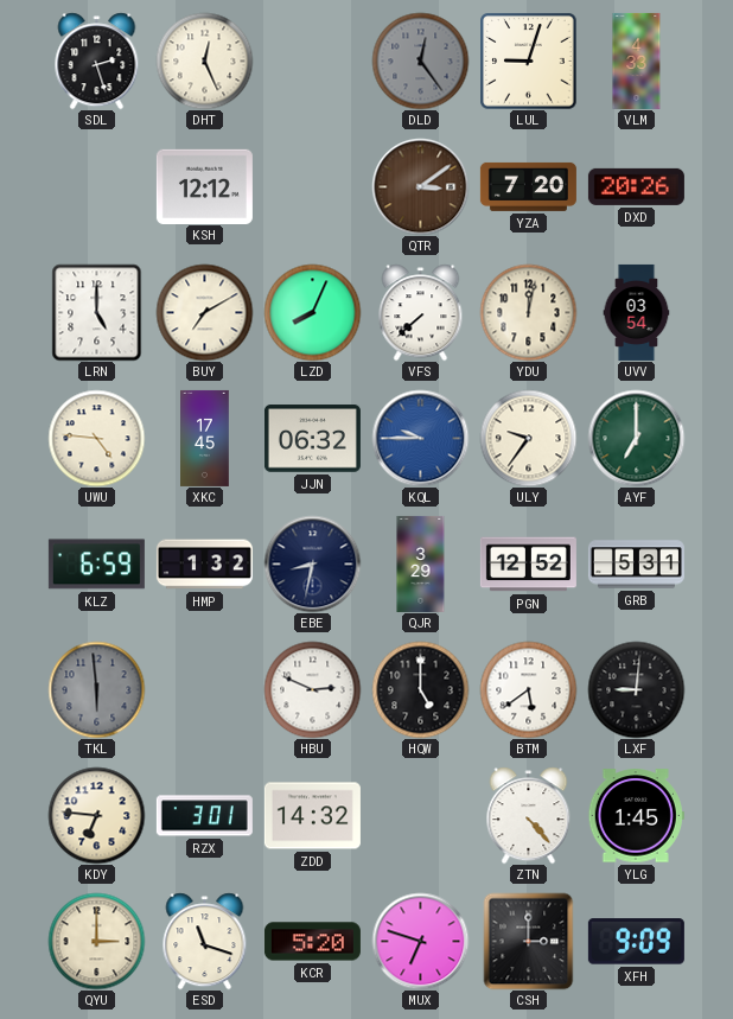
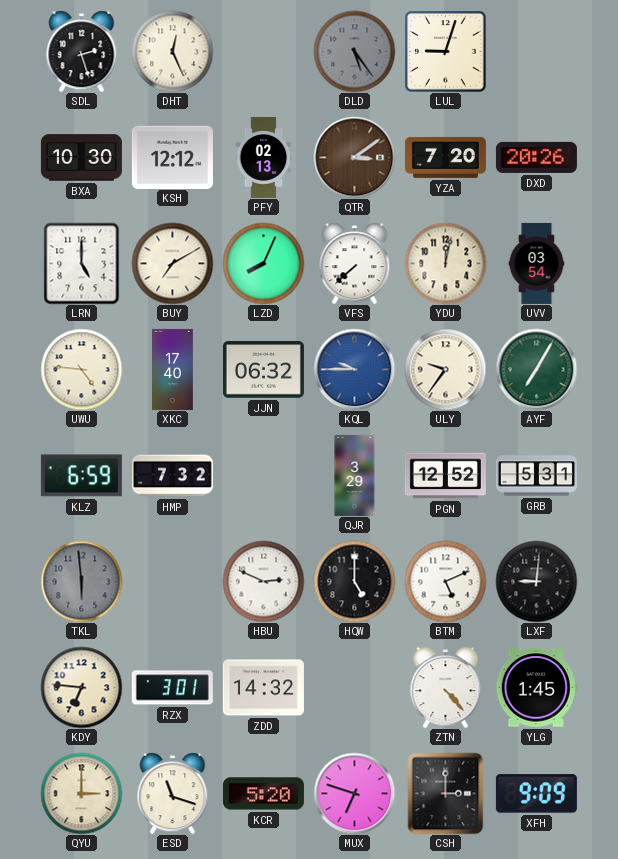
DLD: 12:24 -> 5:24 (354, 51)
VLM: 4:33 -> none (637, 60)
BXA: none -> 10:30 (81, 158)
PFY: none -> 02:13 (264, 157)
XKC: 17:45 -> 17:40 (173, 369)
AYF: 7:00 -> 7:05 (536, 369)
HMP: 1:32 -> 7:32 (172, 476)
EBE: 8:32 -> none (312, 563)
BTM: 5:39 -> 5:11 (445, 581)
